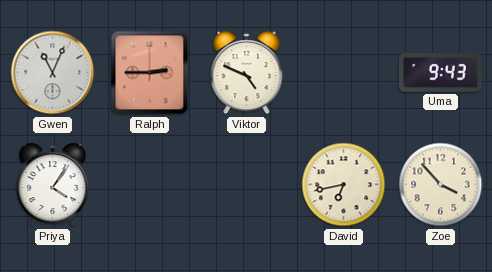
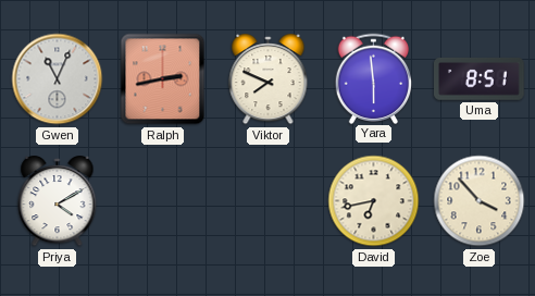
Ralph: 2:45 -> 2:43 (163, 79)
Viktor: 4:49 -> 7:49 (269, 81)
Yara: none -> 5:59 (374, 78)
Uma: 9:43 -> 8:51 (480, 79)
Priya: 4:06 -> 4:10 (58, 202)
